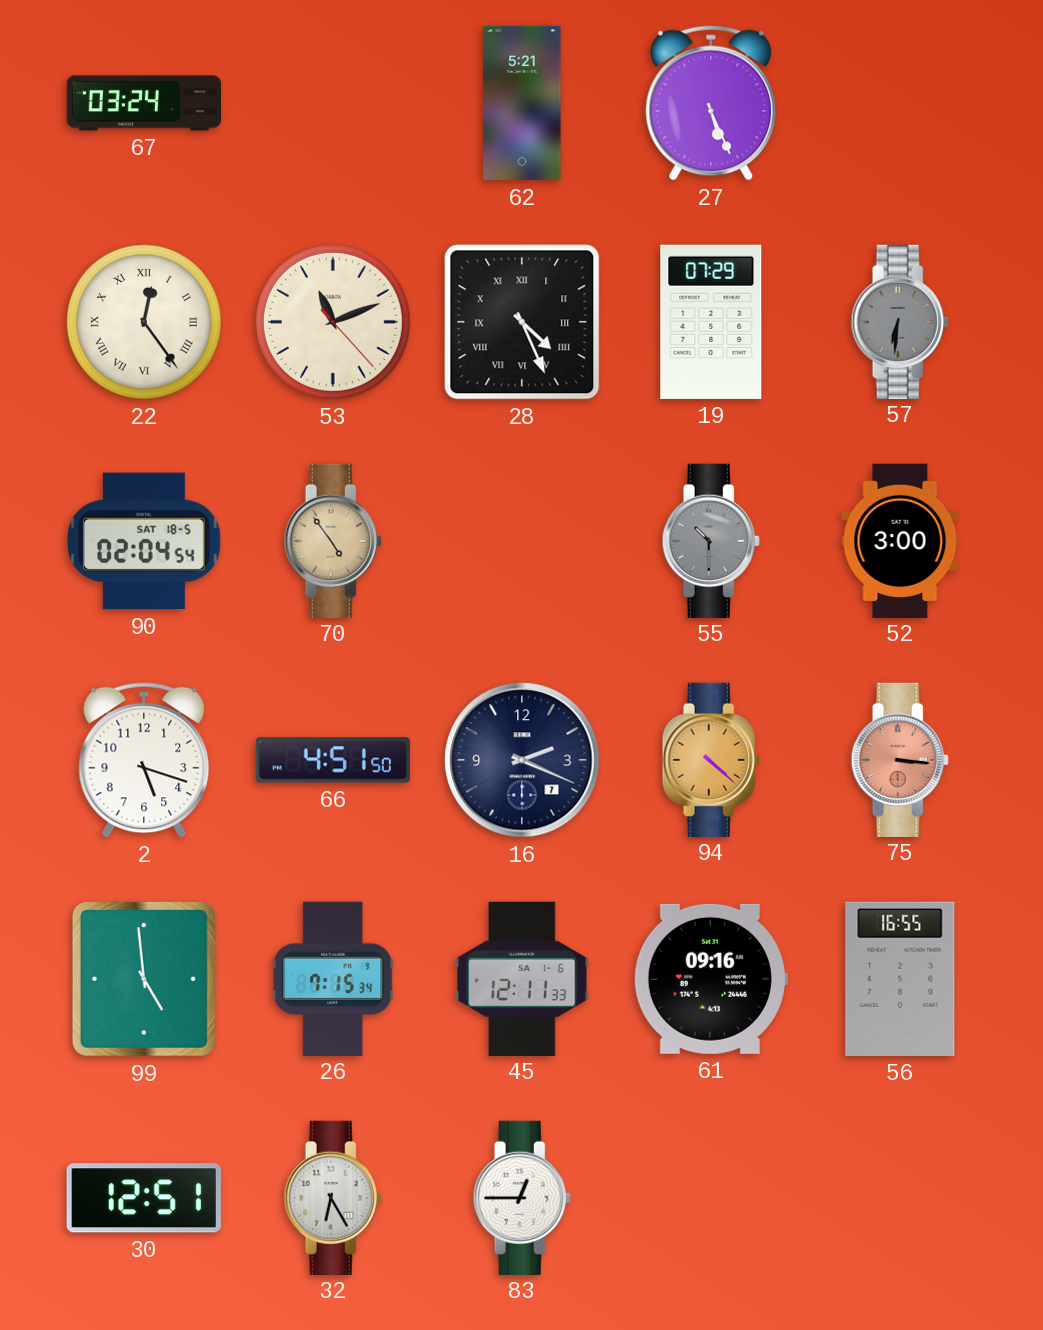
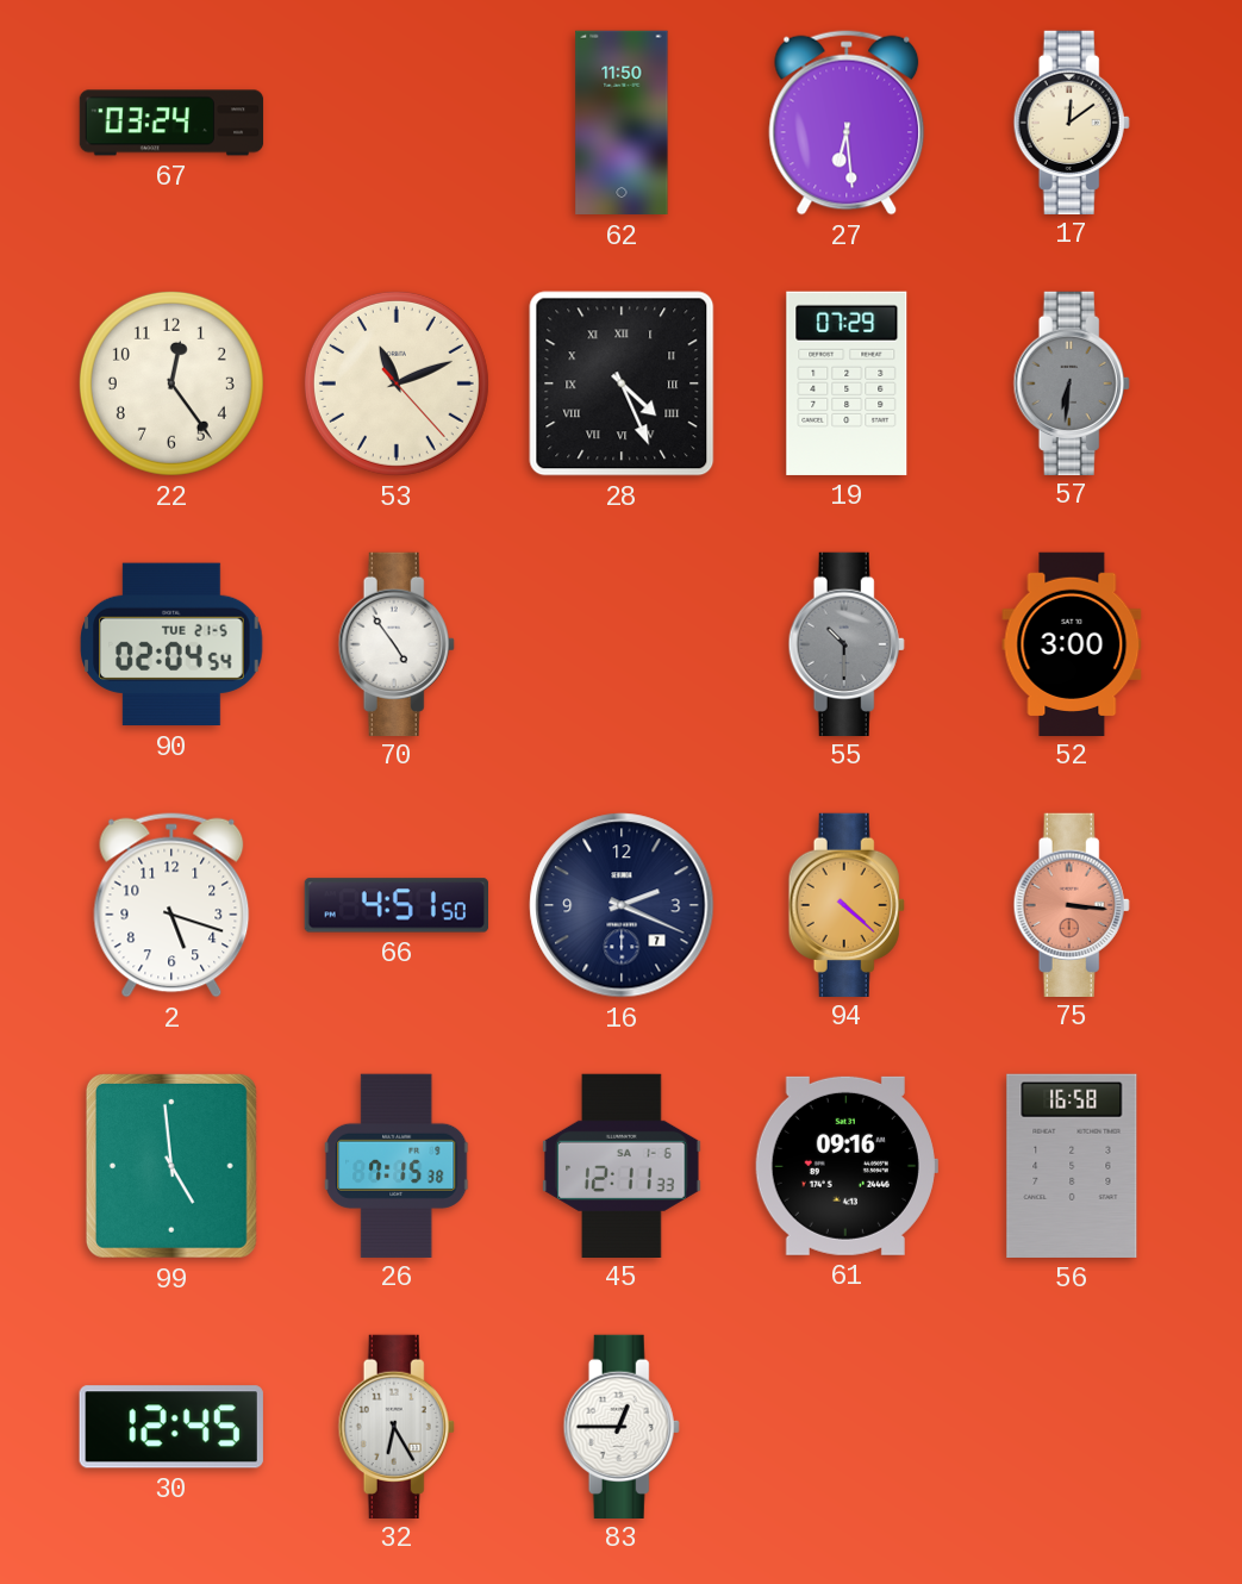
62: 5:21 -> 11:50 (622, 123)
27: 5:26 -> 6:29 (847, 123)
17: none -> 12:09 (1072, 121)
22 numerals: Roman -> Arabic (171, 383)
90 date: SAT 18-5 -> TUE 21-5 (171, 644)
70 dial: champagne -> white (397, 643)
26: 7:15:34 -> 7:15:38 (397, 1165)
56: 16:55 -> 16:58 (1072, 1166)
30: 12:51 -> 12:45 (171, 1427)
